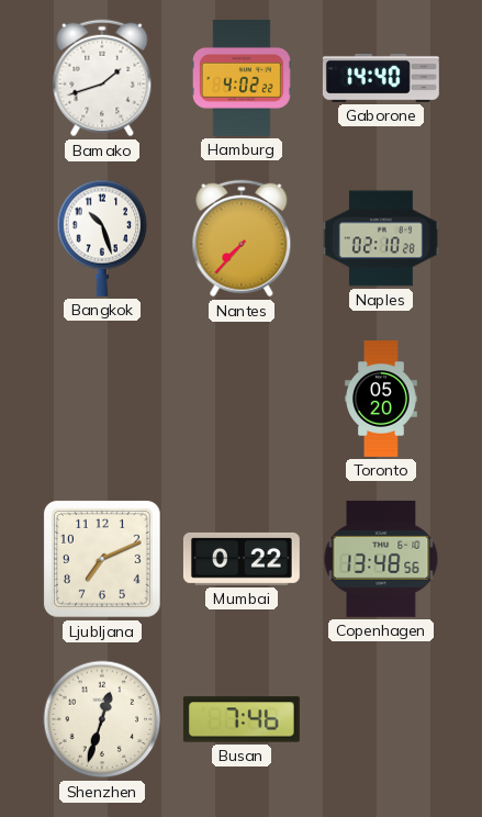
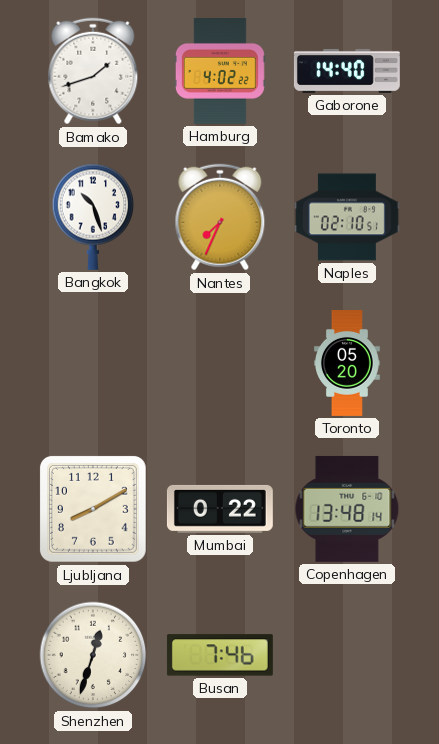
Nantes: 7:37 -> 7:34 (220, 217)
Naples: 02:10:28 -> 02:10:51 (347, 217)
Ljubljana: 7:11 -> 8:10 (93, 509)
Copenhagen: 13:48:56 -> 13:48:14 (347, 509)
